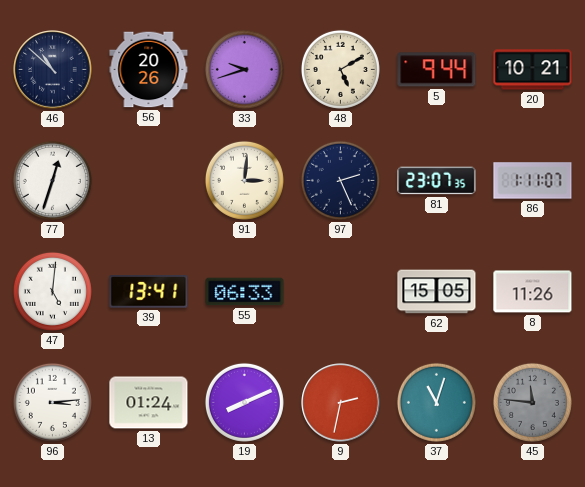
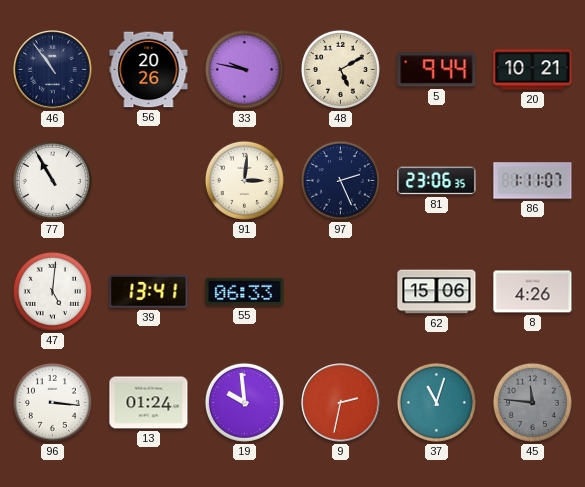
46: 10:52 -> 10:54 (53, 70)
33: 9:42 -> 9:47 (244, 69)
77: 12:33 -> 10:55 (52, 180)
81: 23:07 -> 23:06 (437, 181)
62: 15:05 -> 15:06 (437, 292)
8: 11:26 -> 4:26 (533, 292)
96: 3:14 -> 3:16 (52, 402)
19: 8:11 -> 9:59 (244, 402)
